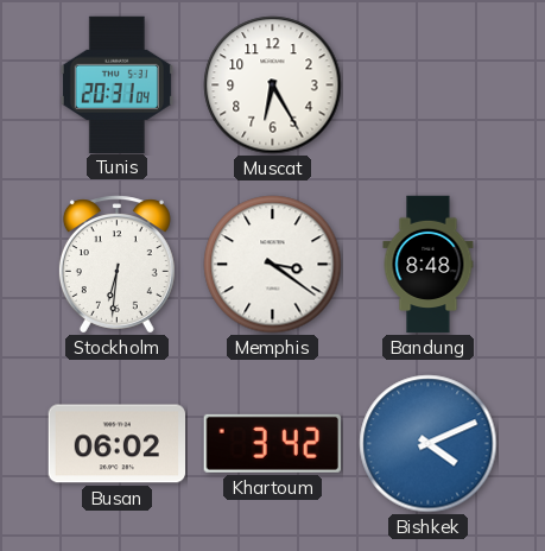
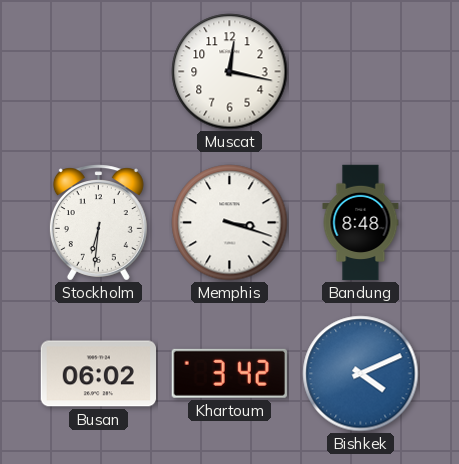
Tunis: 20:31 -> none (116, 84)
Muscat: 6:25 -> 12:17 (230, 72)
Memphis: 3:21 -> 3:18 (230, 223)
